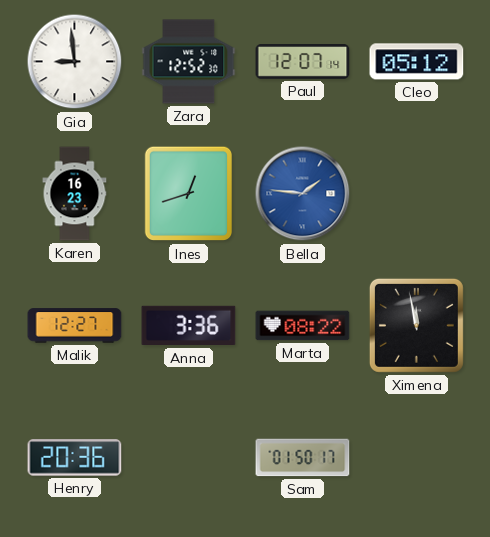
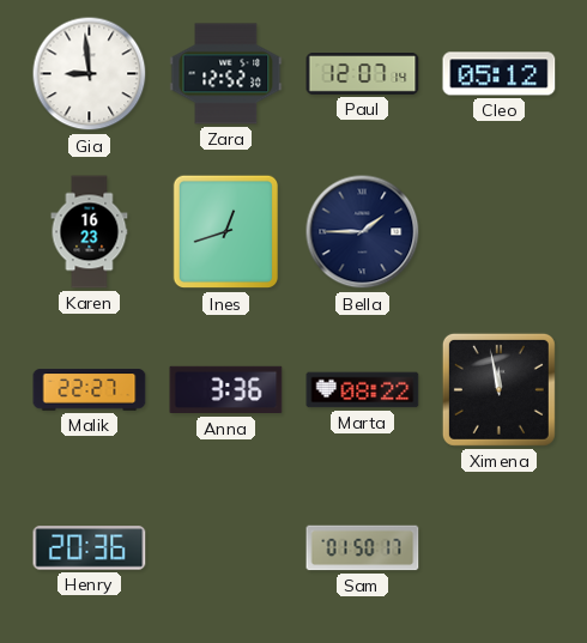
Bella: 1:46 -> 1:45 (363, 232)
Bella dial: blue -> navy (363, 232)
Malik: 12:27 -> 22:27 (90, 390)
